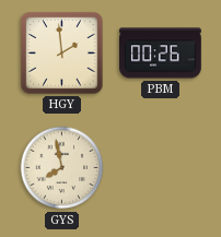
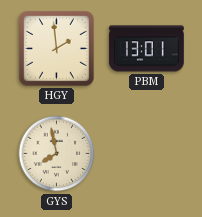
PBM: 00:26 -> 13:01 (147, 49)
